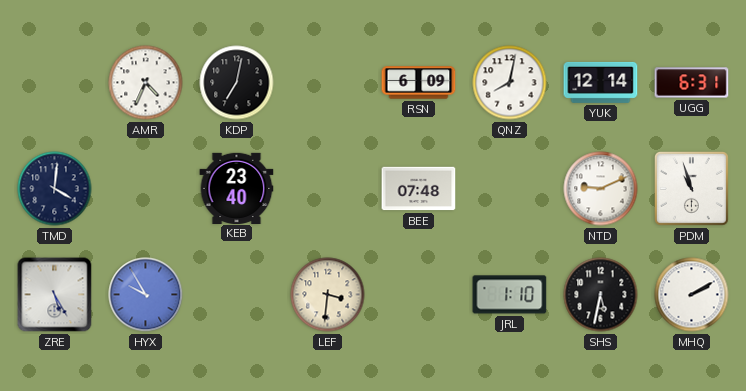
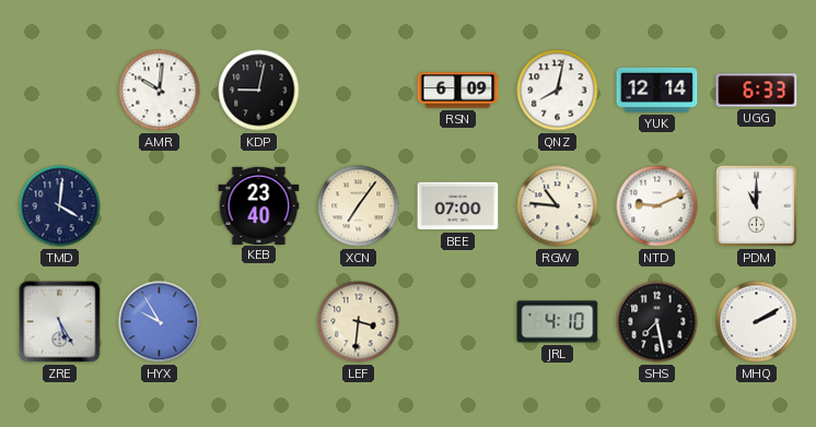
AMR: 4:34 -> 10:01 (160, 91)
KDP: 7:02 -> 9:02 (259, 91)
UGG: 6:31 -> 6:33 (757, 91)
XCN: none -> 7:06 (359, 206)
BEE: 07:48 -> 07:00 (458, 206)
RGW: none -> 10:46 (558, 206)
PDM: 10:57 -> 11:00 (756, 205)
JRL: 1:10 -> 4:10 (558, 322)
SHS: 5:32 -> 7:28 (657, 322)
